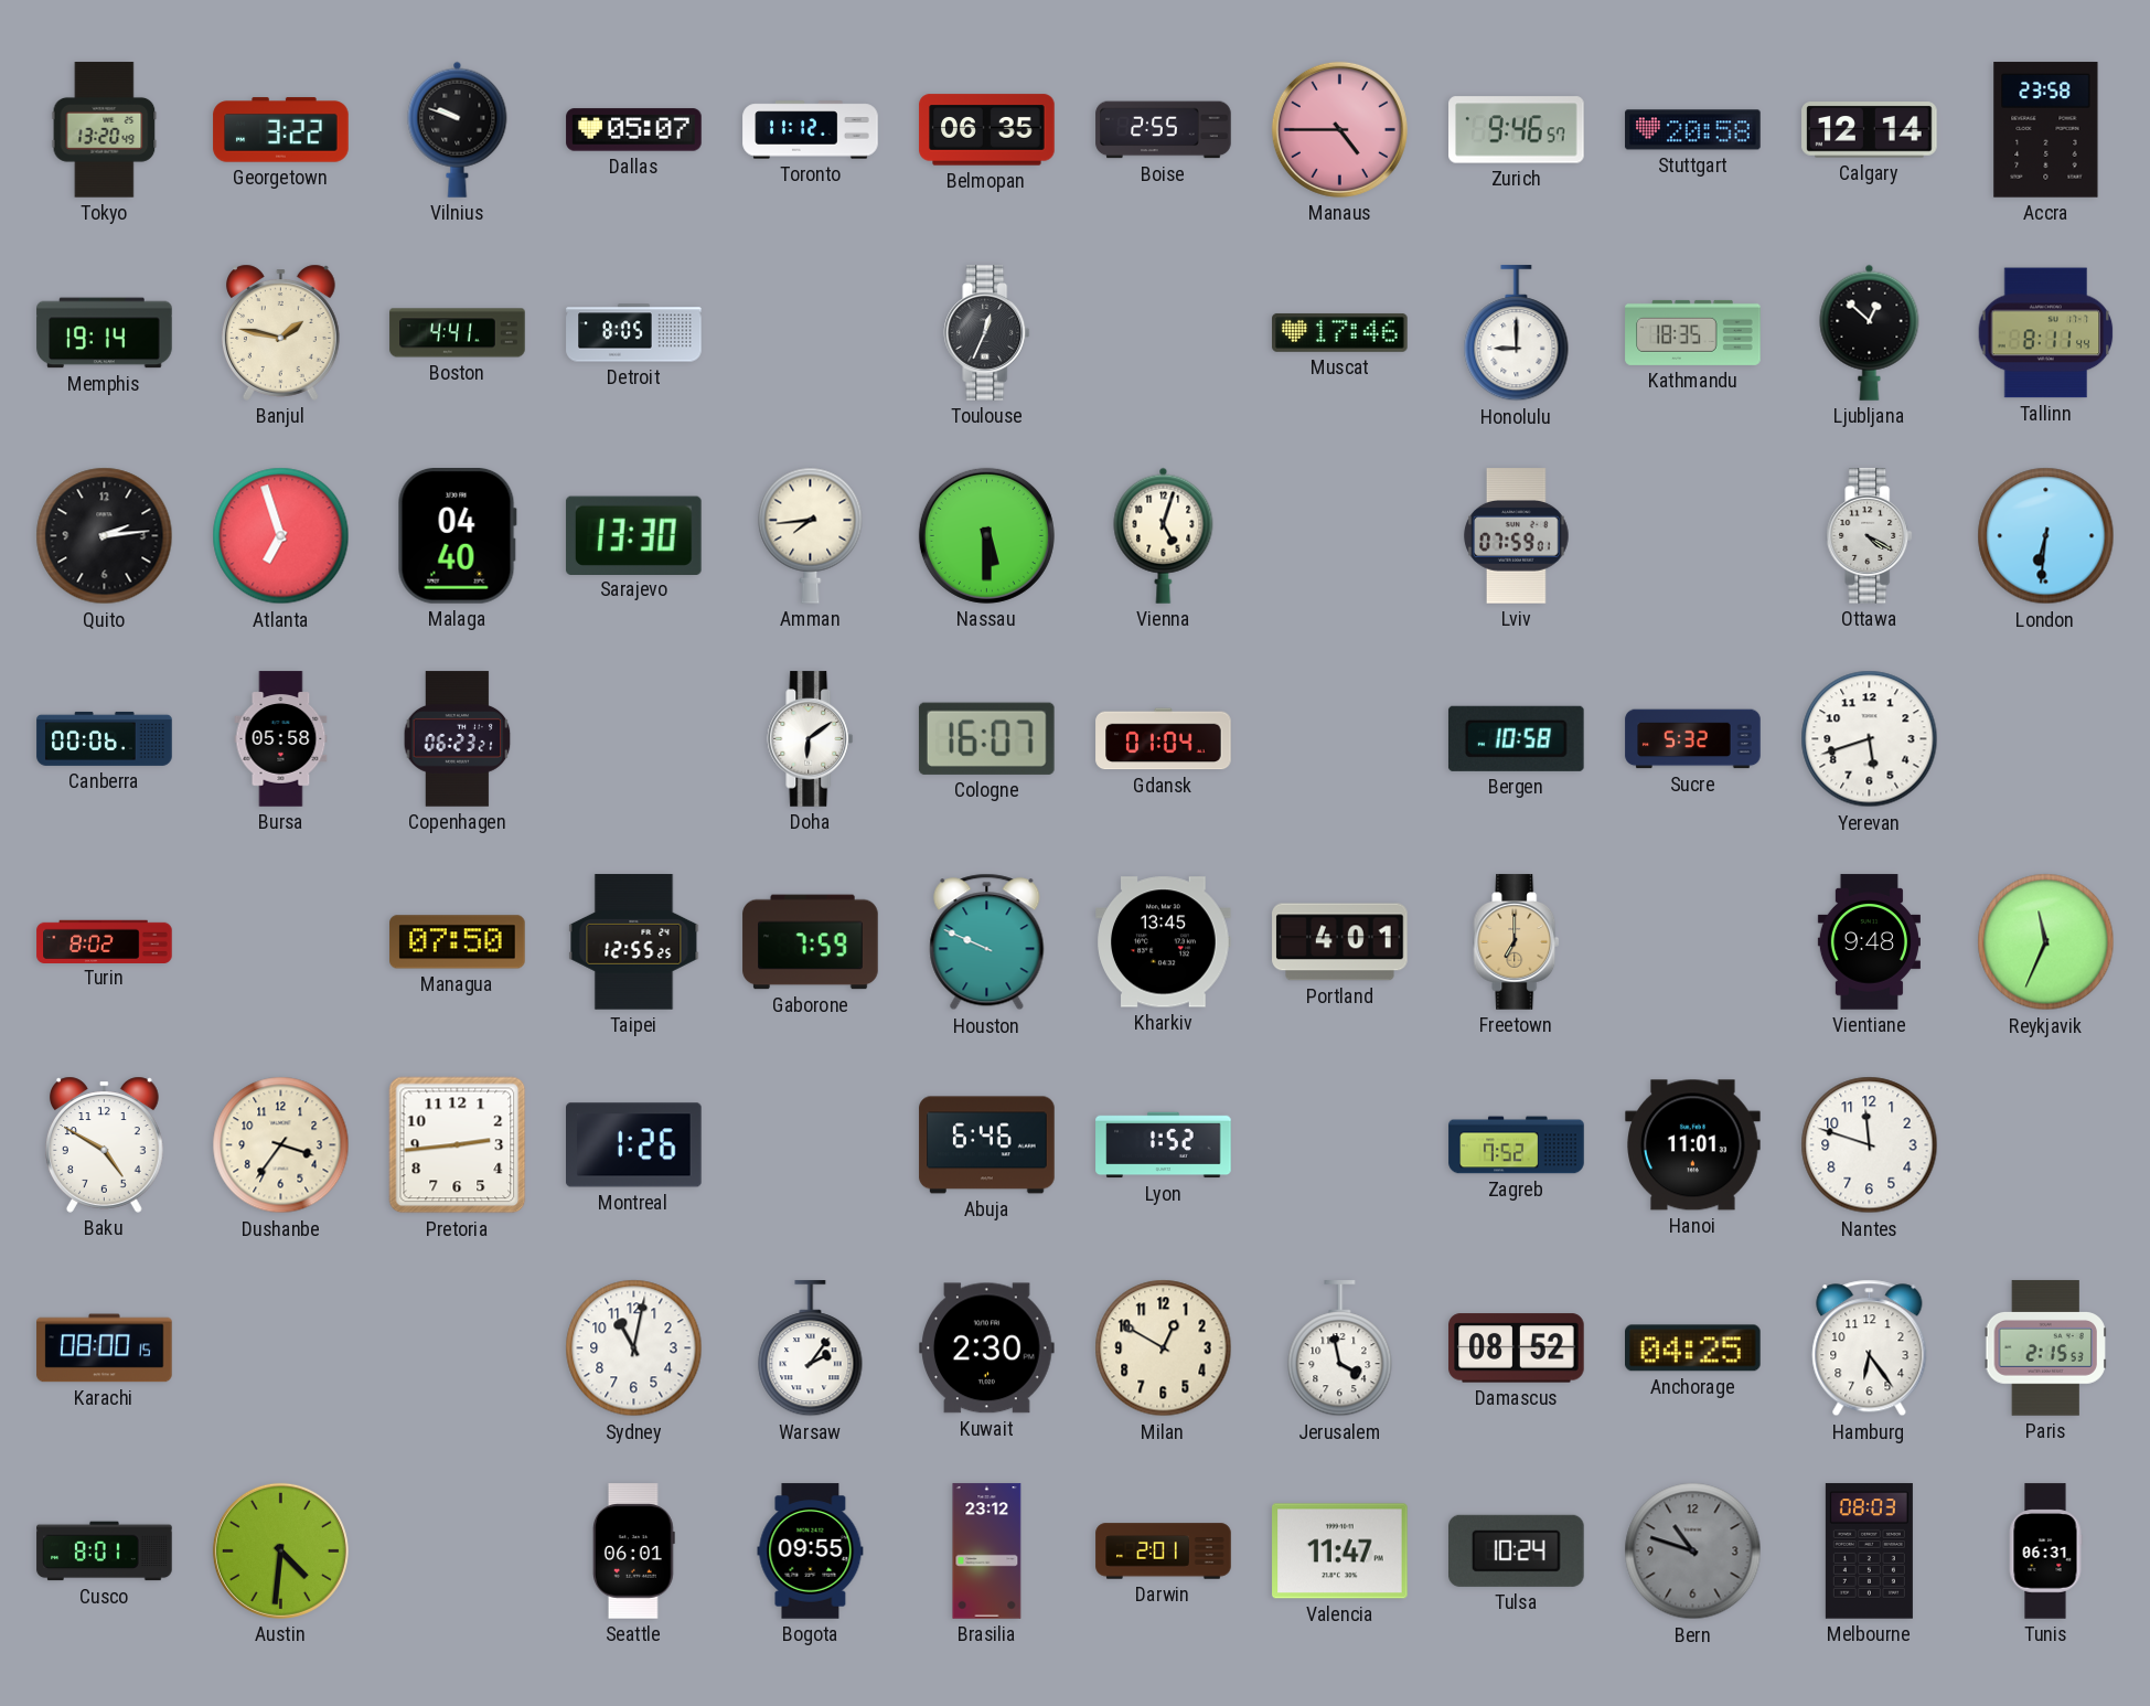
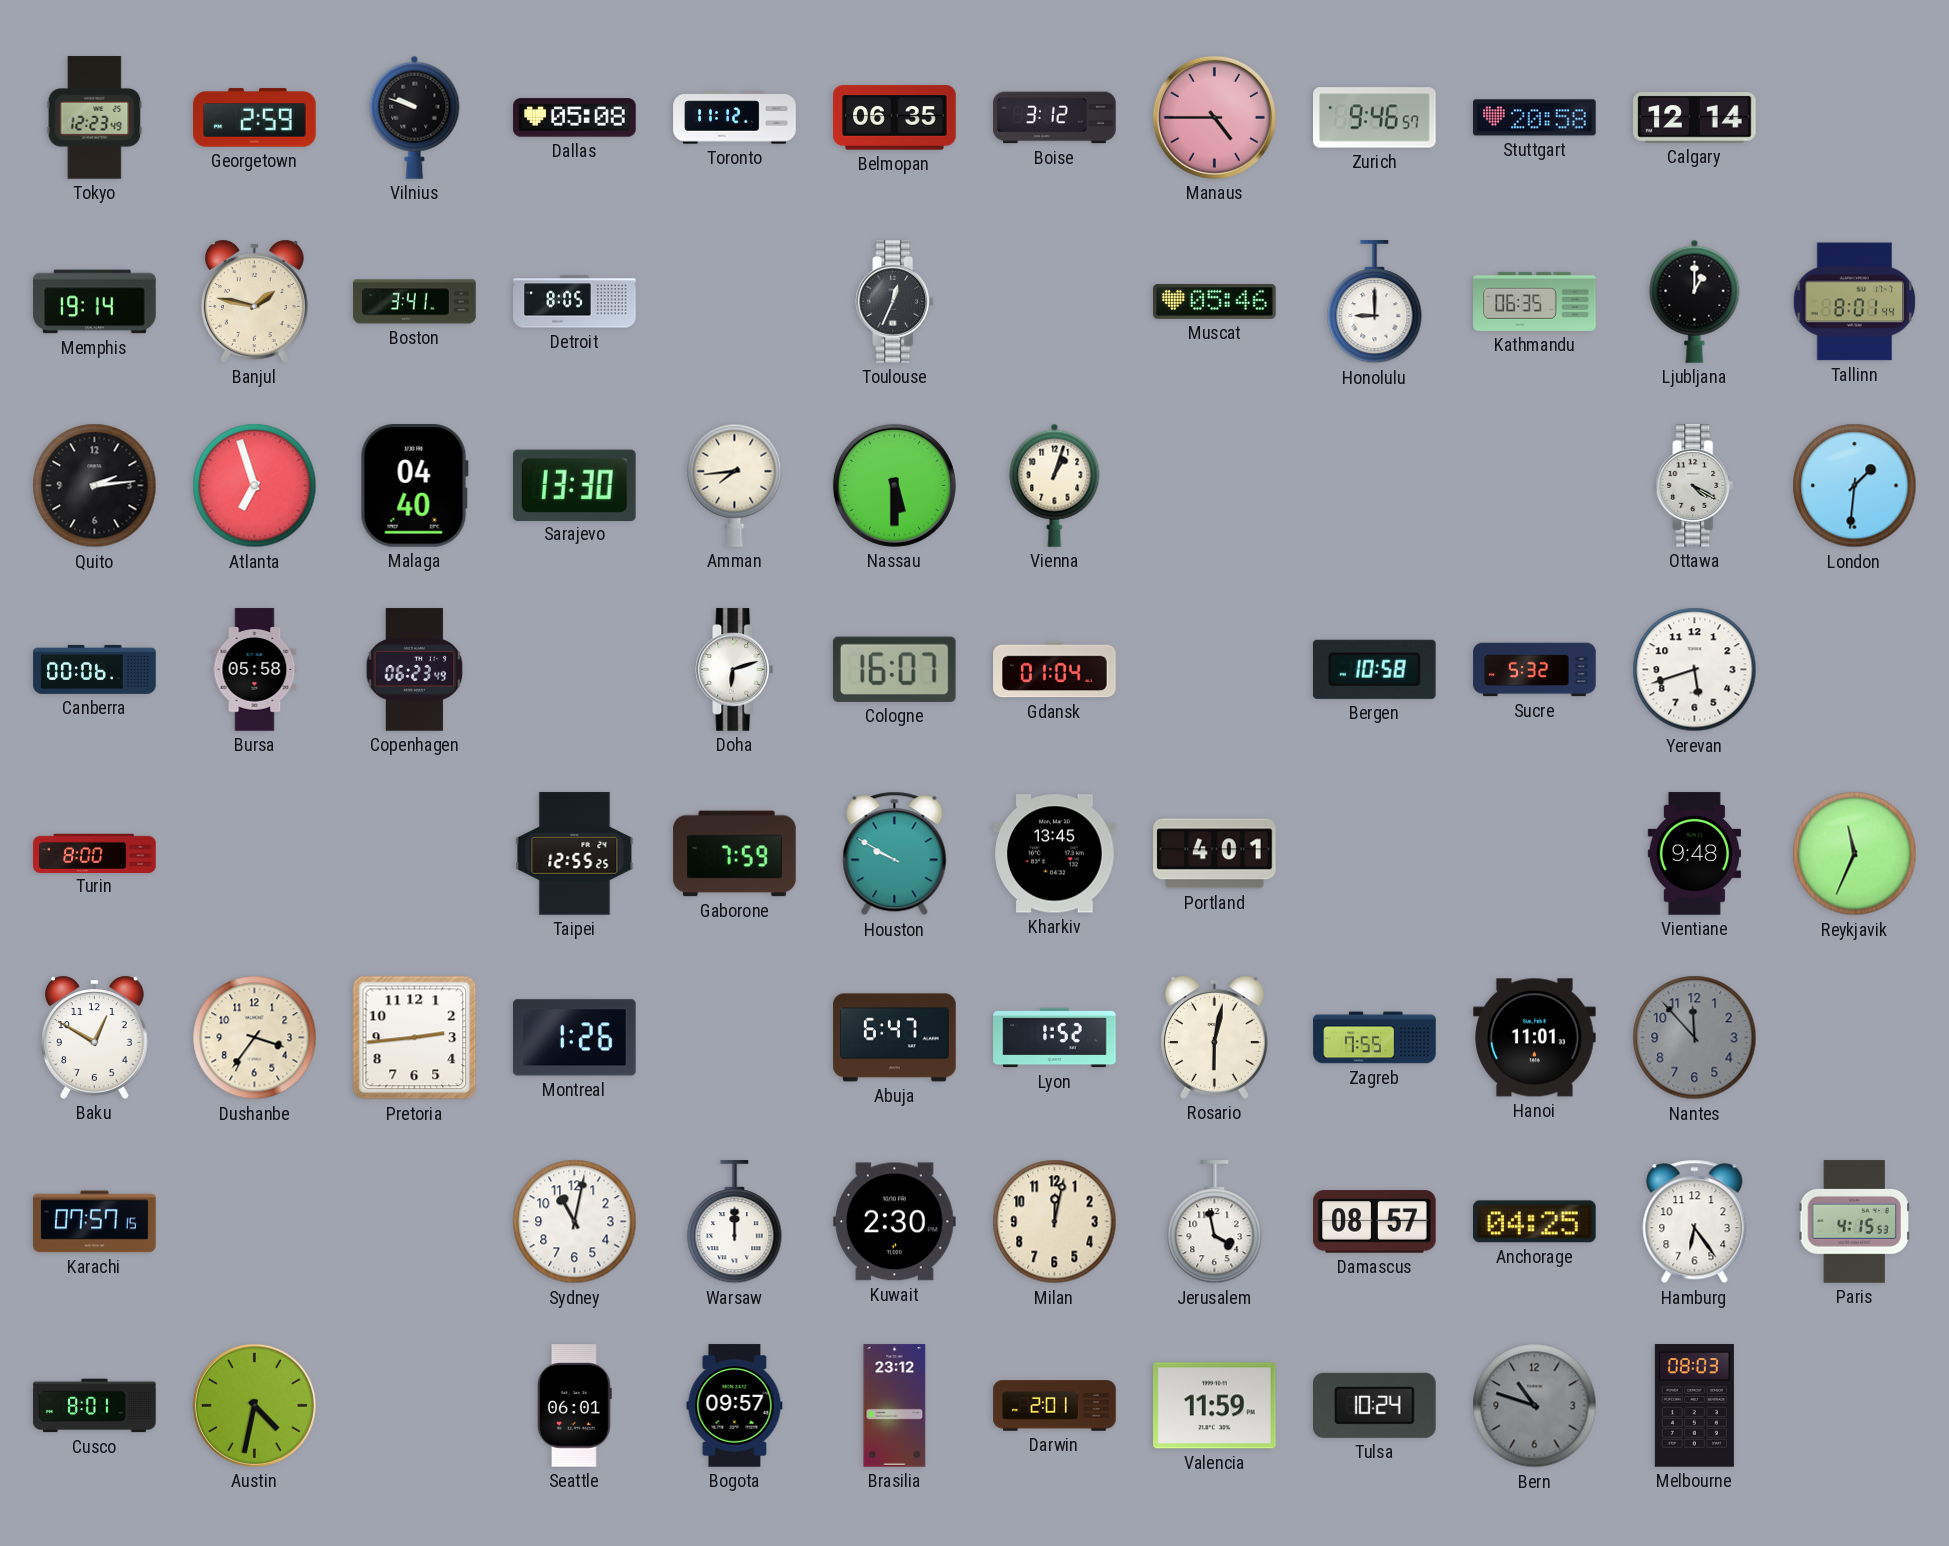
Tokyo: 13:20 -> 12:23 (95, 118)
Georgetown: 3:22 -> 2:59 (255, 118)
Dallas: 05:07 -> 05:08 (575, 118)
Boise: 2:55 -> 3:12 (1055, 118)
Accra: 23:58 -> none (2046, 130)
Boston: 4:41 -> 3:41 (415, 302)
Muscat: 17:46 -> 05:46 (1215, 301)
Kathmandu: 18:35 -> 06:35 (1535, 301)
Ljubljana: 12:52 -> 1:00 (1695, 301)
Tallinn: 8:11 -> 8:01 (1855, 302)
Vienna: 5:03 -> 1:03 (1055, 485)
Lviv: 07:59 -> none (1517, 536)
London: 6:31 -> 1:31 (1855, 486)
Copenhagen: 06:23:21 -> 06:23:49 (415, 670)
Doha: 6:09 -> 6:12 (735, 670)
Turin: 8:02 -> 8:00 (95, 853)
Managua: 07:50 -> none (458, 942)
Houston: 9:49 -> 9:50 (895, 854)
Freetown: 7:00 -> none (1517, 942)
Baku: 4:50 -> 12:50 (94, 1037)
Abuja: 6:46 -> 6:47 (895, 1038)
Rosario: none -> 6:02 (1214, 1037)
Zagreb: 7:52 -> 7:55 (1375, 1038)
Nantes: 11:48 -> 11:53 (1695, 1038)
Nantes dial: white -> grey (1695, 1038)
Karachi: 08:00 -> 07:57 (95, 1222)
Warsaw: 2:06 -> 12:00 (735, 1222)
Milan: 12:50 -> 12:02 (1055, 1222)
Damascus: 08:52 -> 08:57 (1375, 1222)
Paris: 2:15 -> 4:15 (1854, 1222)
Austin: 4:31 -> 4:32 (254, 1405)
Bogota: 09:55 -> 09:57 (735, 1406)
Valencia: 11:47 -> 11:59 (1215, 1406)
Tunis: 06:31 -> none (2045, 1552)
